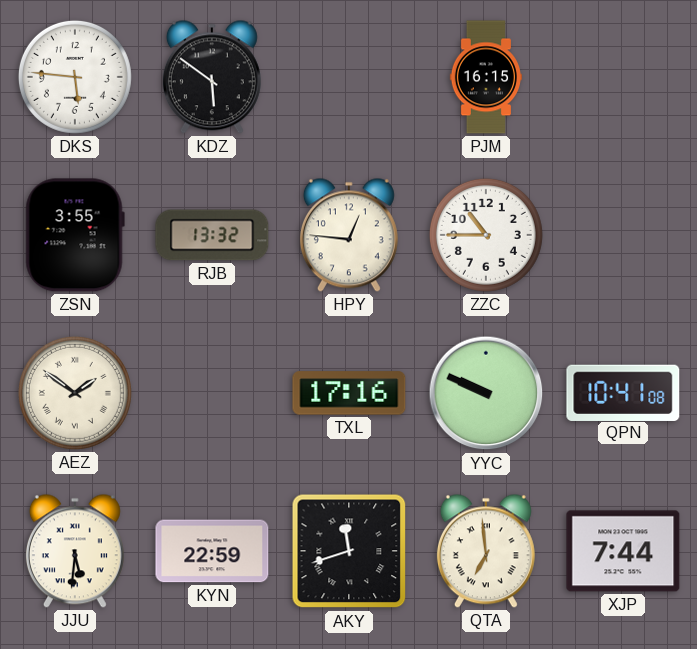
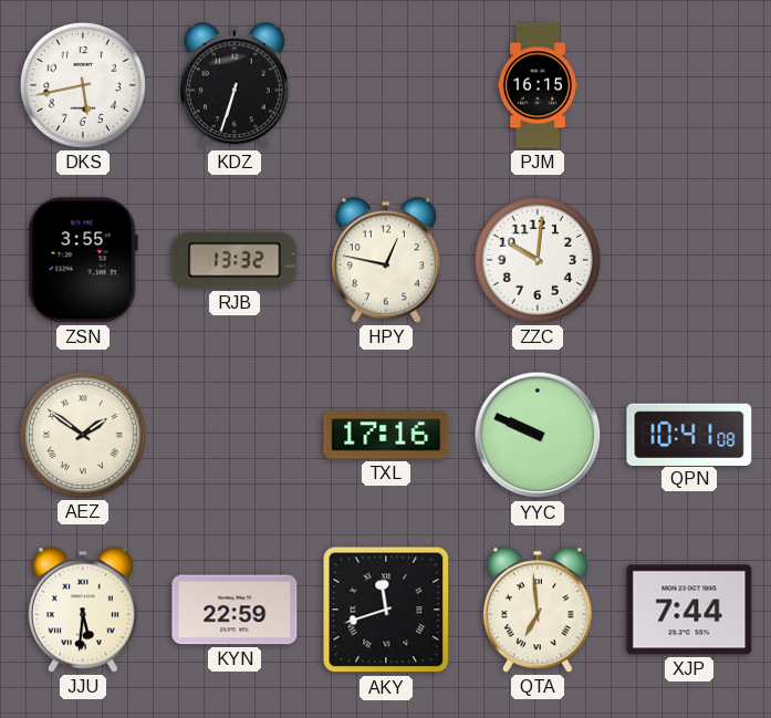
DKS: 5:46 -> 5:43 (83, 85)
KDZ: 5:51 -> 6:33 (235, 85)
HPY: 12:46 -> 12:47 (386, 260)
ZZC: 10:45 -> 10:01 (538, 260)
